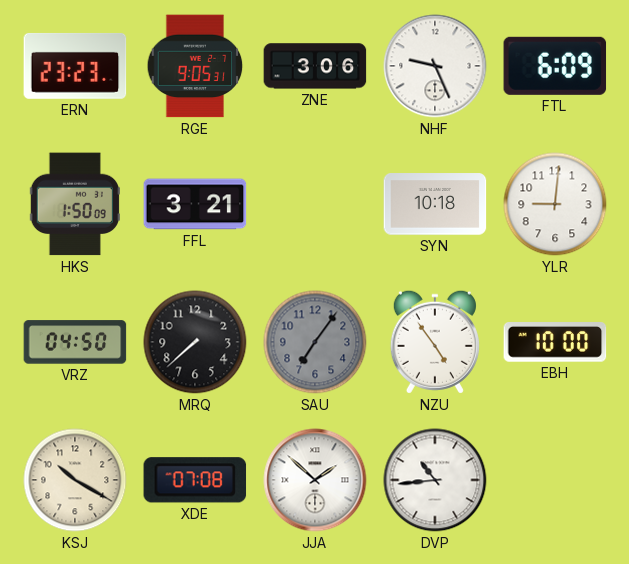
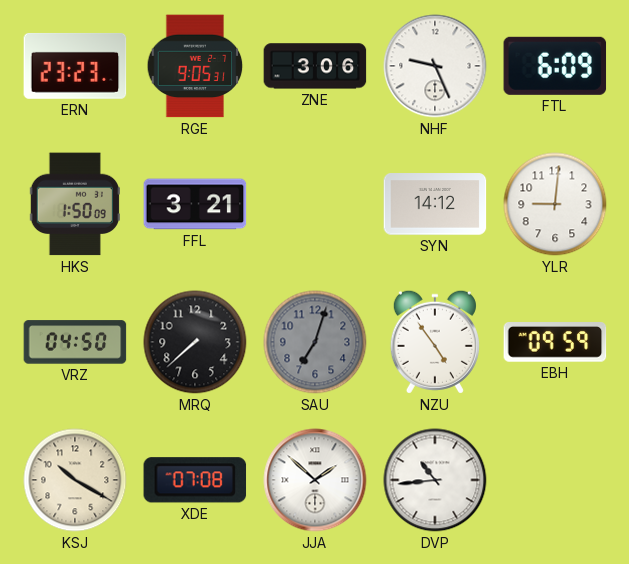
SYN: 10:18 -> 14:12 (435, 204)
SAU: 7:06 -> 7:03 (315, 342)
EBH: 10:00 -> 09:59 (555, 343)
